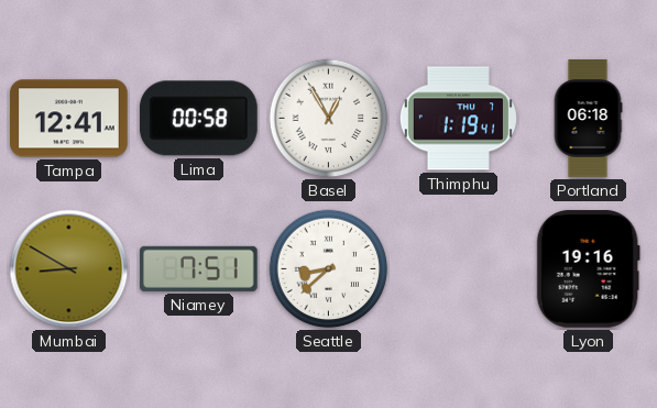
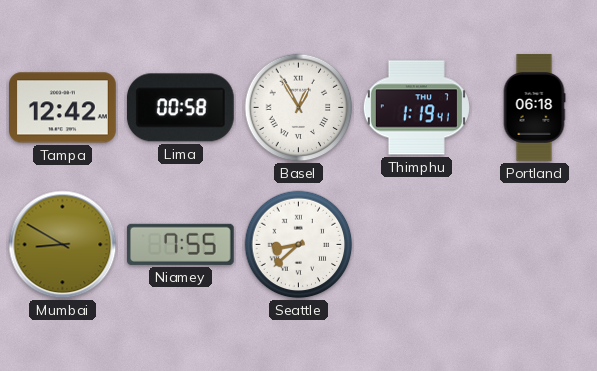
Tampa: 12:41 -> 12:42 (63, 108)
Niamey: 7:51 -> 7:55 (180, 244)
Lyon: 19:16 -> none (588, 268)
